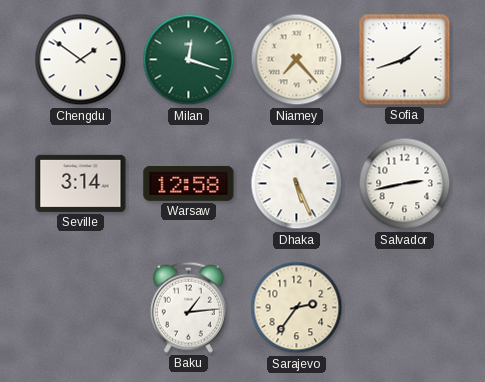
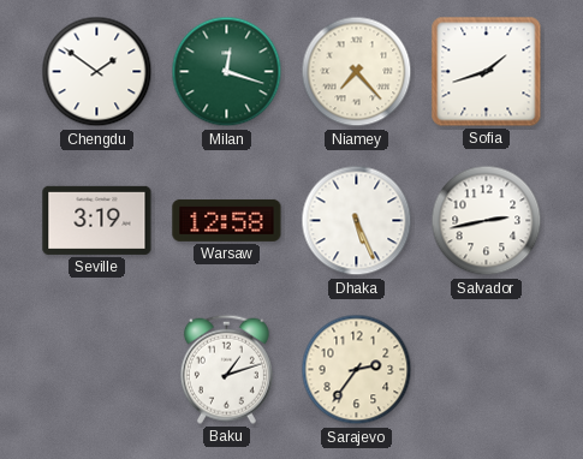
Seville: 3:14 -> 3:19 (97, 220)
Baku: 1:14 -> 1:12 (226, 369)
